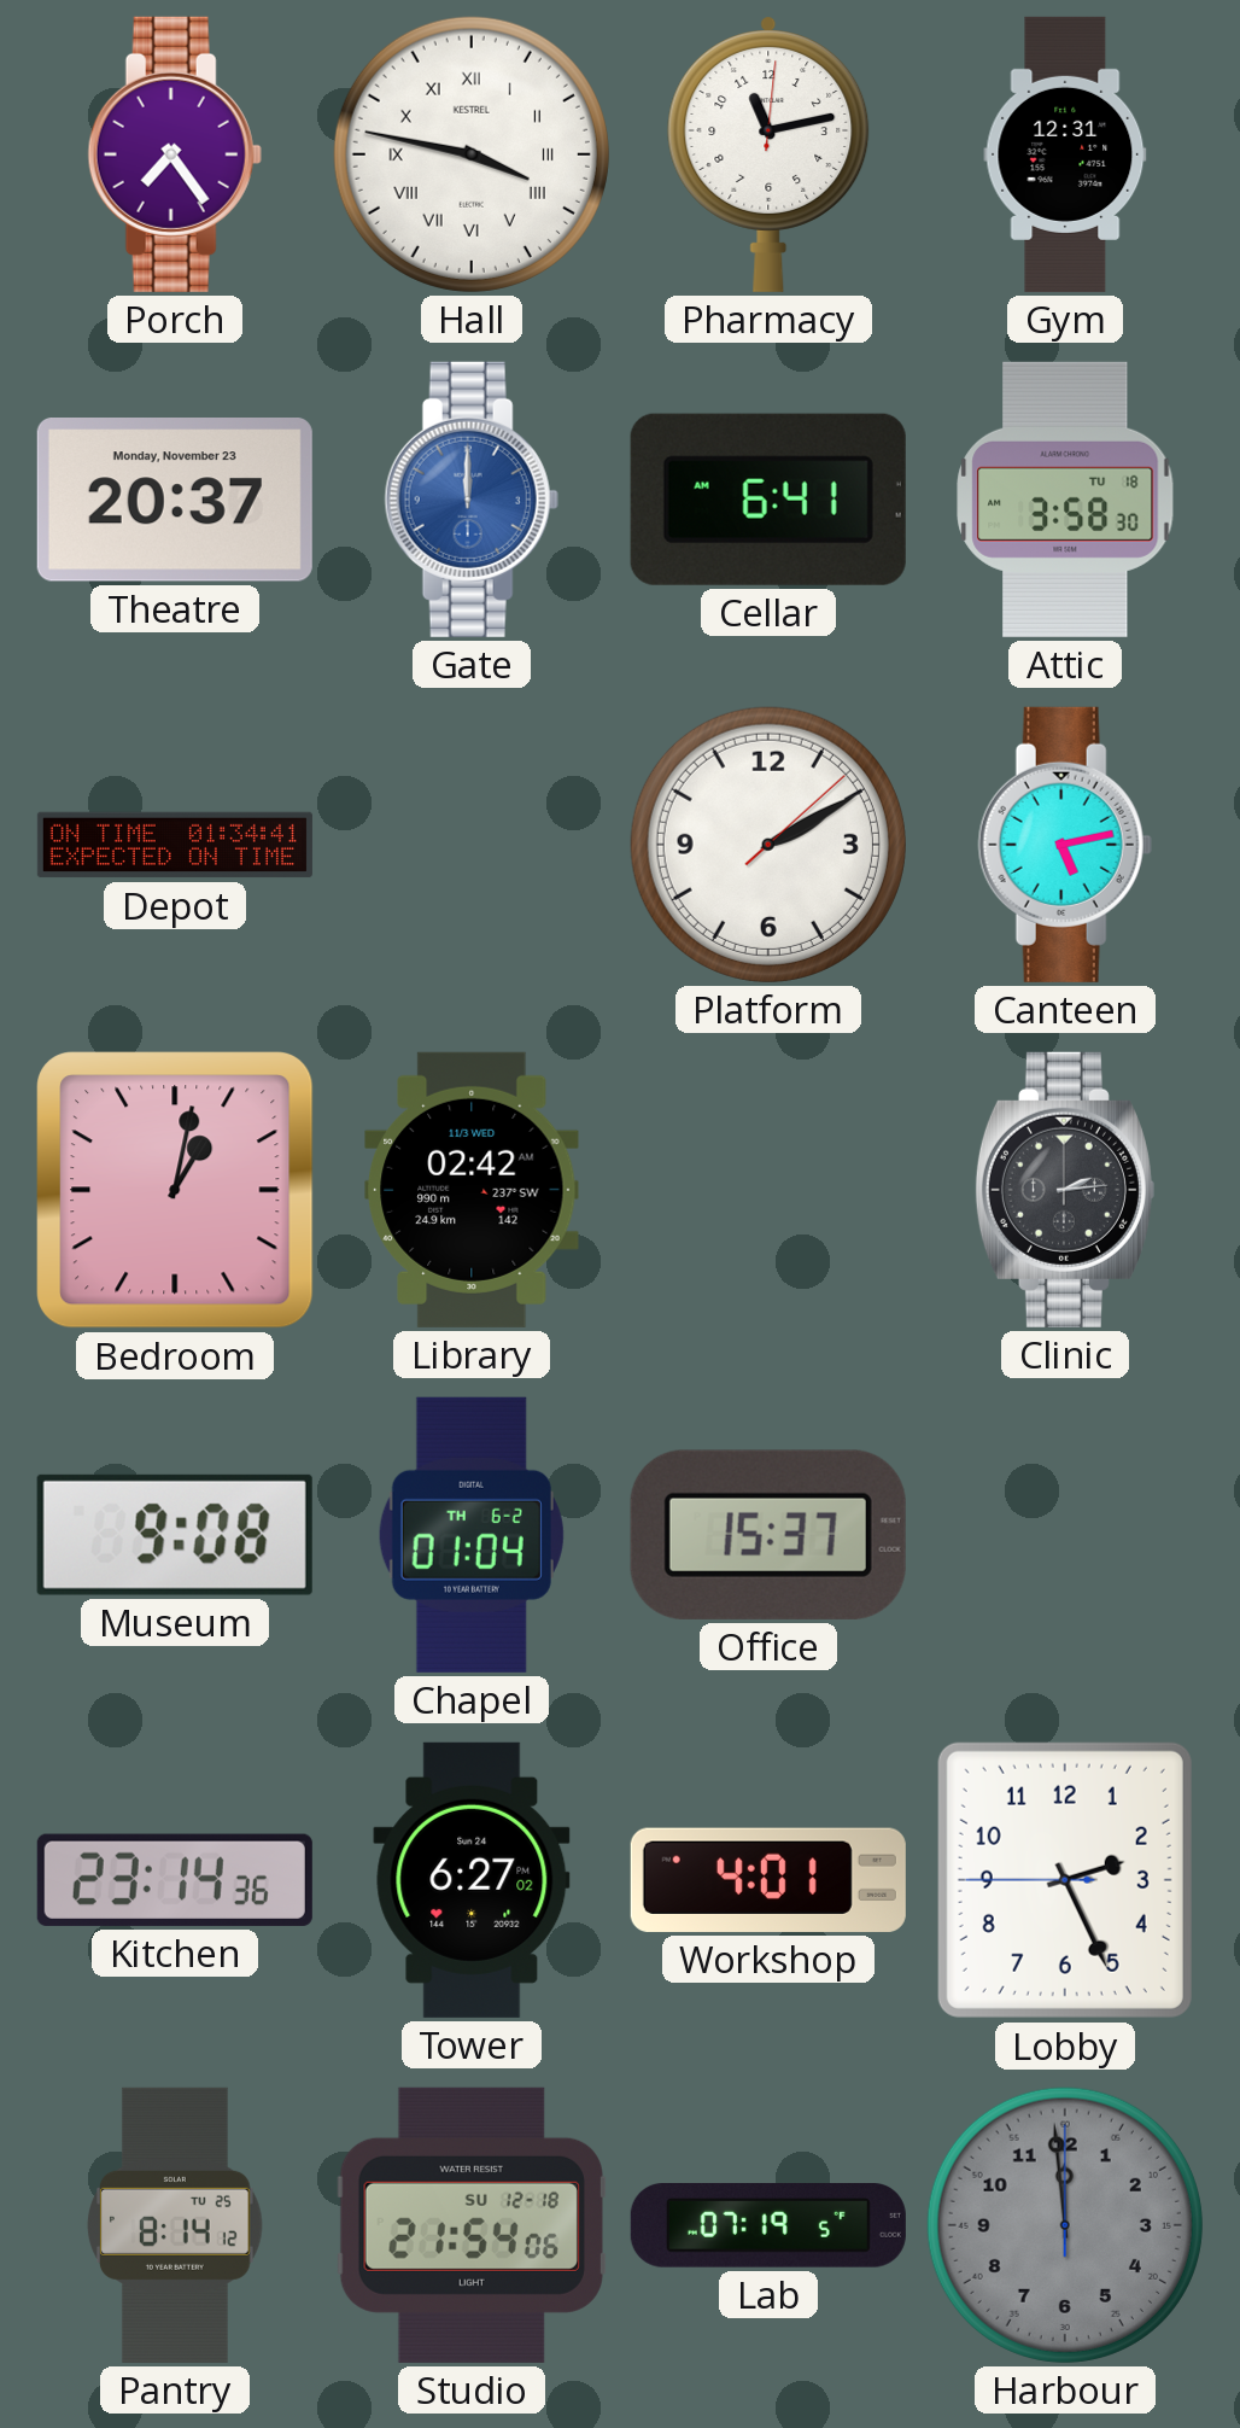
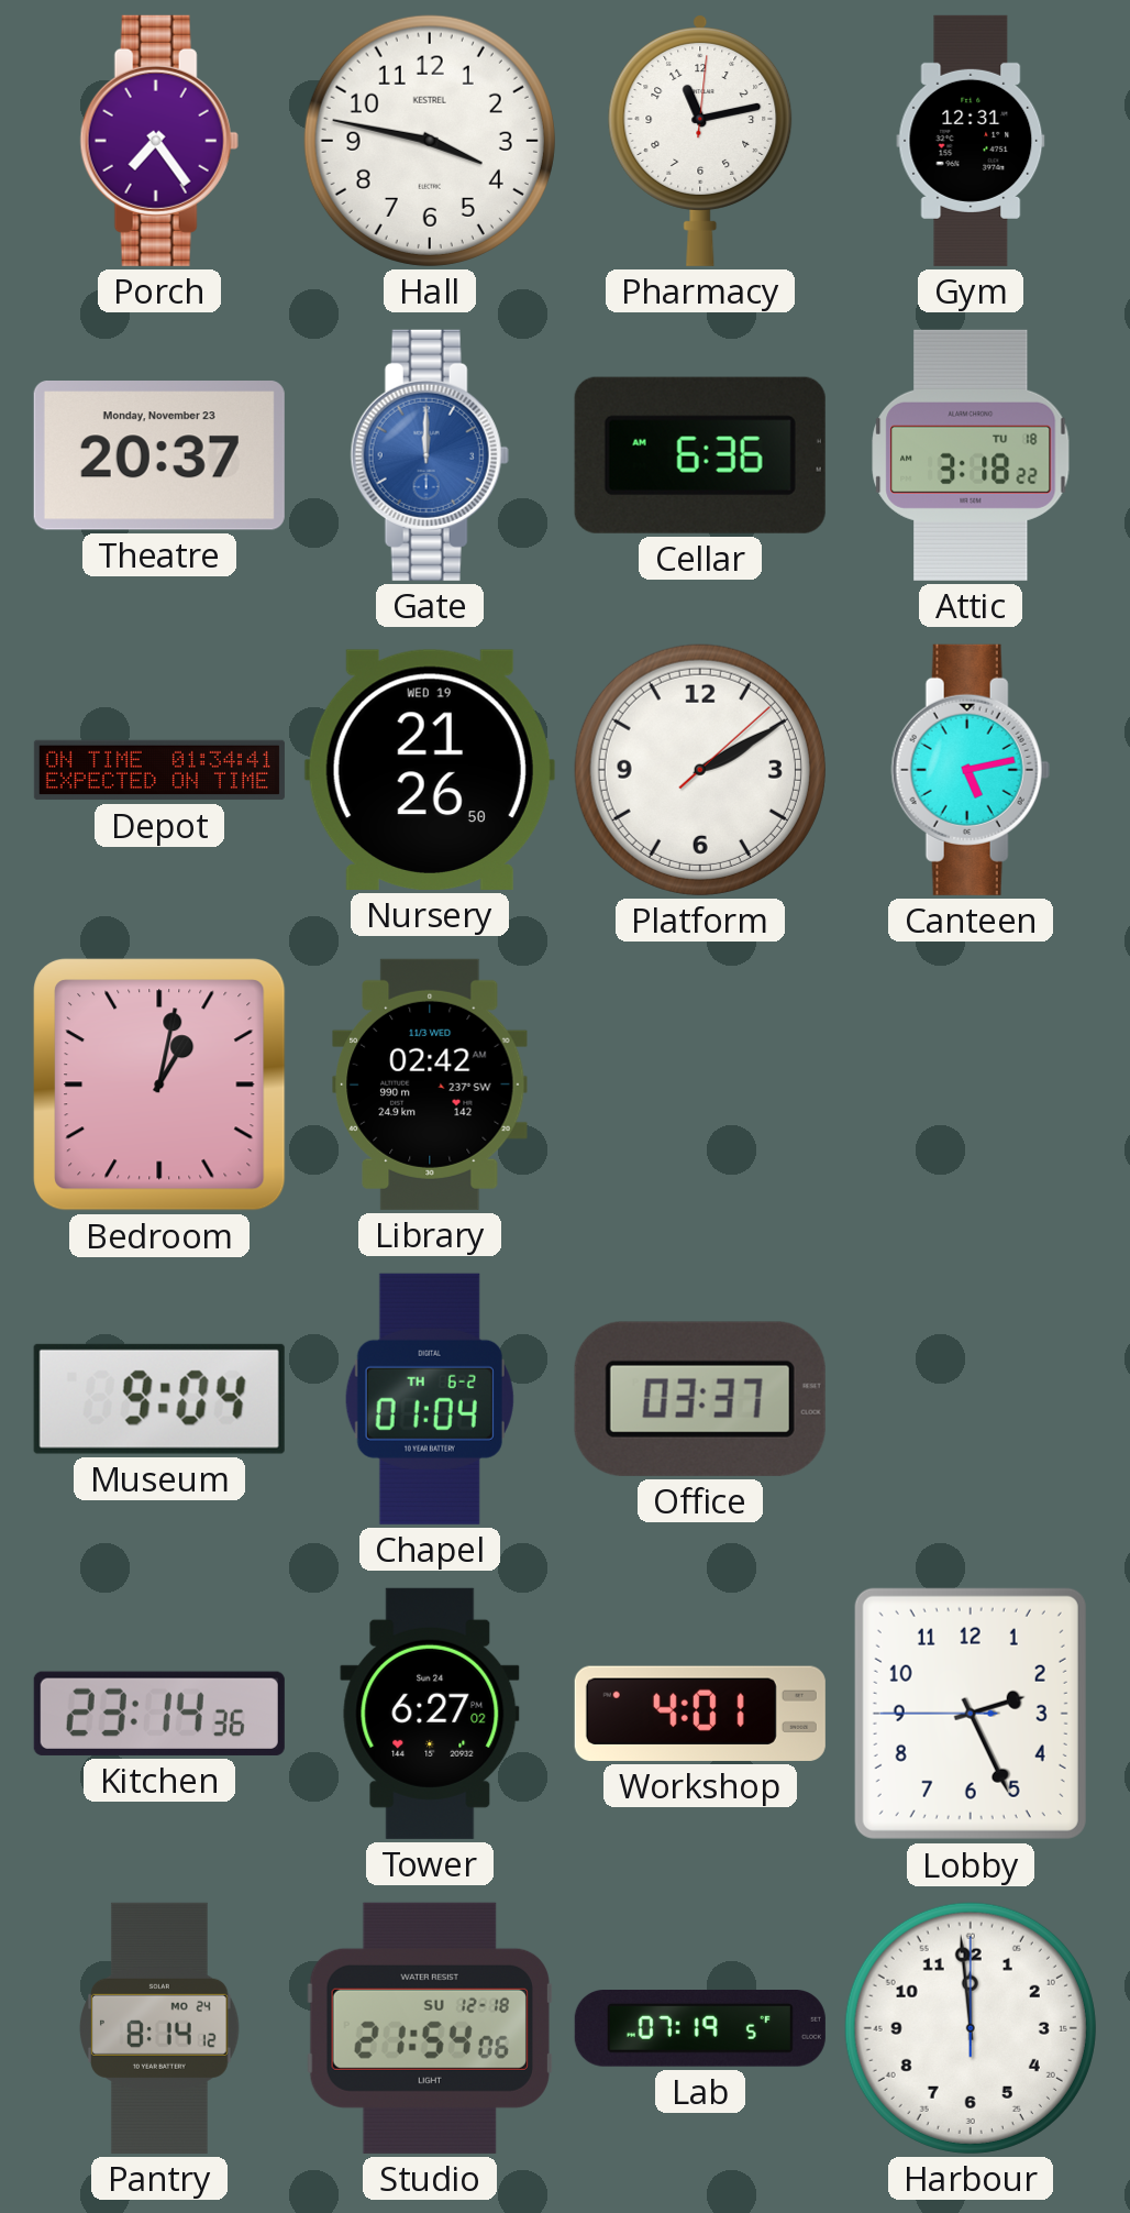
Hall numerals: Roman -> Arabic (430, 141)
Cellar: 6:41 -> 6:36 (700, 455)
Attic: 3:58 -> 3:18 (971, 455)
Nursery: none -> 21:26 (430, 770)
Clinic: 2:14 -> none (1064, 1190)
Museum: 9:08 -> 9:04 (159, 1399)
Office: 15:37 -> 03:37 (700, 1399)
Pantry date: TU 25 -> MO 24 (160, 2028)
Harbour dial: grey -> white (971, 2028)
